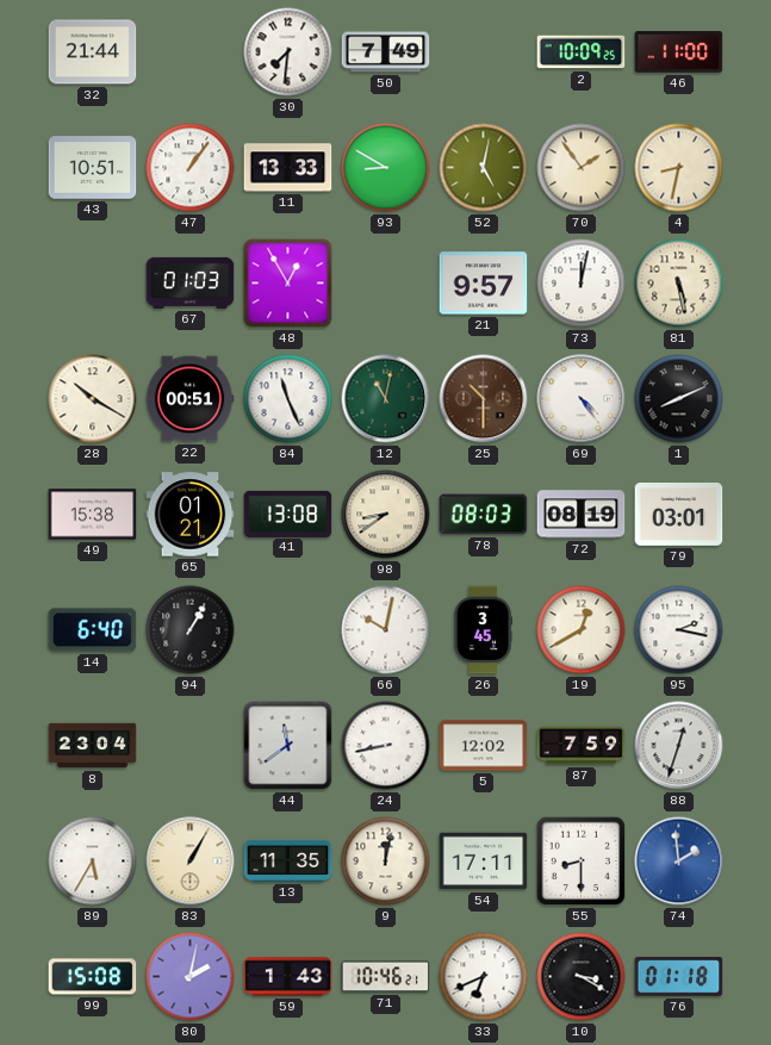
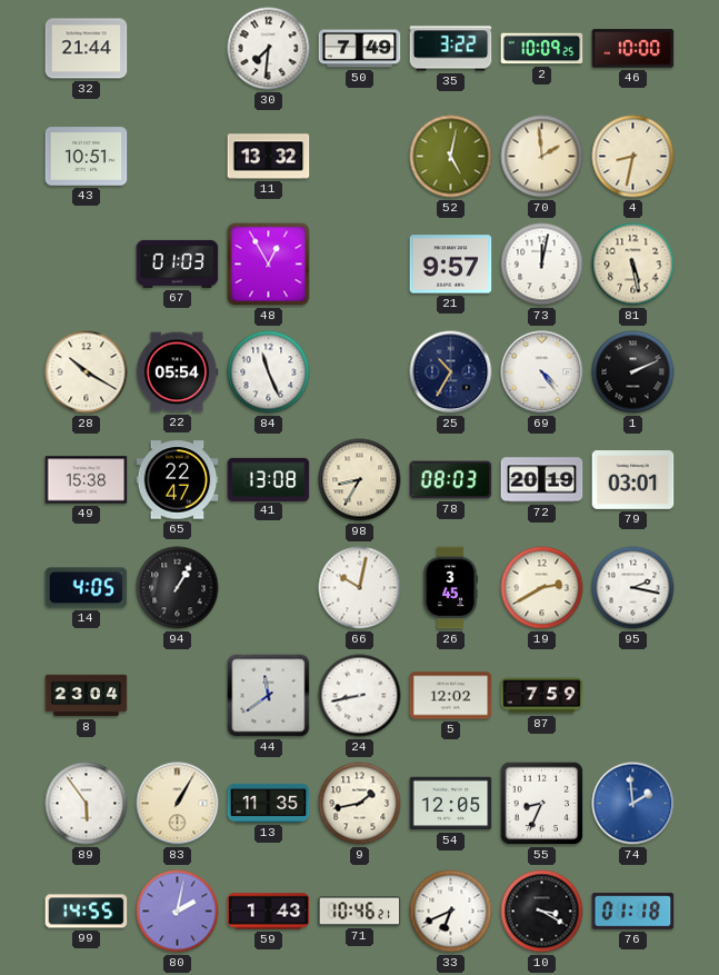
35: none -> 3:22 (451, 49)
46: 11:00 -> 10:00 (633, 49)
47: 1:06 -> none (191, 168)
11: 13:33 -> 13:32 (269, 157)
93: 8:50 -> none (386, 168)
70: 1:54 -> 1:59 (542, 157)
22: 00:51 -> 05:54 (177, 372)
12: 11:02 -> none (386, 399)
25: 10:30 -> 10:35 (451, 372)
25 dial: brown -> navy (451, 372)
1: 8:11 -> 2:11 (633, 372)
65: 01:21 -> 22:47 (178, 480)
98: 8:39 -> 8:35 (360, 480)
72: 08:19 -> 20:19 (542, 480)
14: 6:40 -> 4:05 (87, 588)
19: 12:40 -> 2:40 (542, 588)
88: 12:33 -> none (679, 746)
89: 5:35 -> 5:54 (87, 804)
9: 12:02 -> 1:43 (360, 804)
54: 17:11 -> 12:05 (451, 804)
55: 8:30 -> 8:34 (542, 804)
99: 15:08 -> 14:55 (87, 912)
